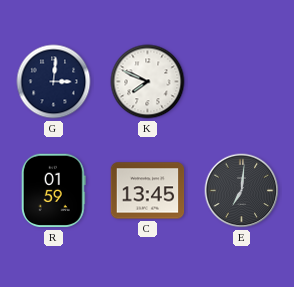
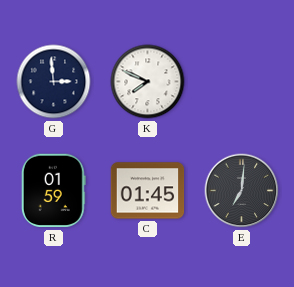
G: 3:01 -> 2:59 (54, 82)
C: 13:45 -> 01:45 (148, 191)
